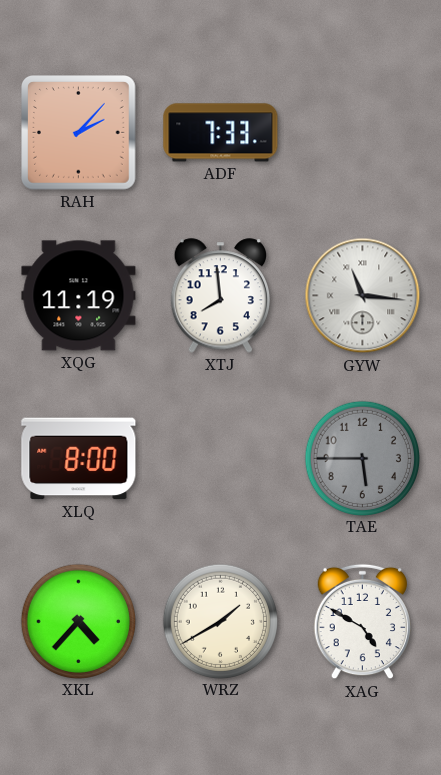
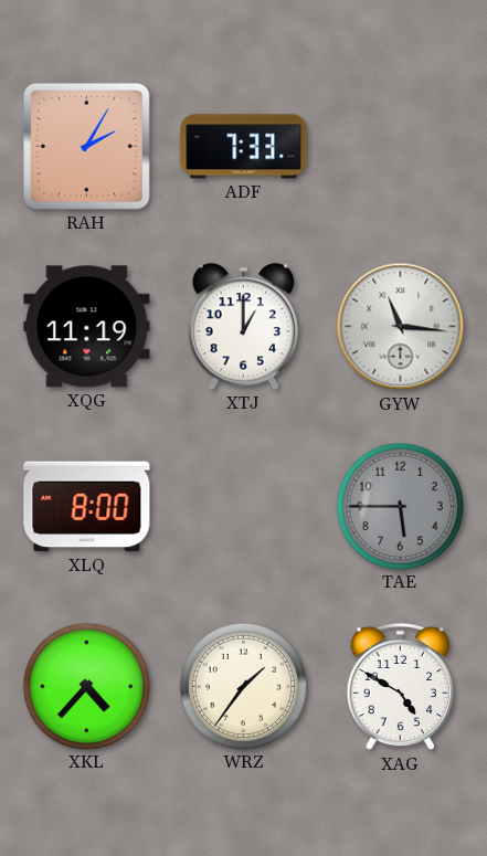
RAH: 2:07 -> 2:05 (87, 147)
XTJ: 7:59 -> 1:00 (244, 327)
WRZ: 1:40 -> 1:36 (243, 686)
